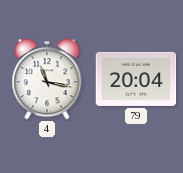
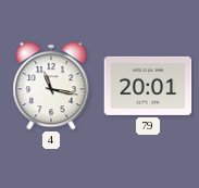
79: 20:04 -> 20:01 (148, 86)
